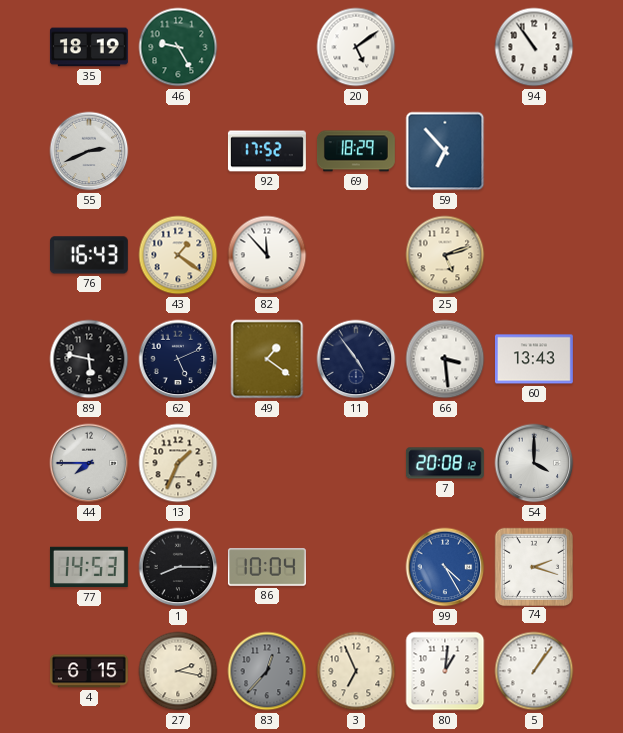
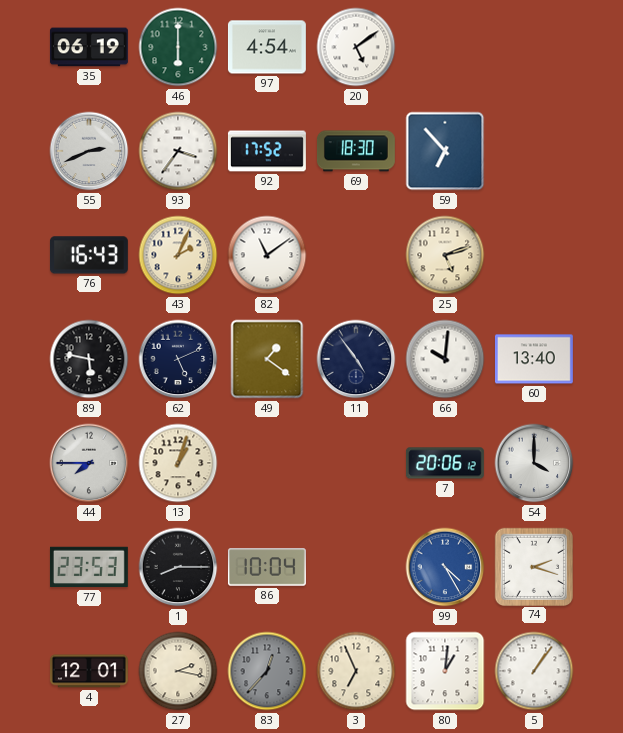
35: 18:19 -> 06:19 (89, 47)
46: 9:25 -> 6:00 (178, 47)
97: none -> 4:54 (267, 47)
94: 10:54 -> none (534, 47)
93: none -> 3:36 (178, 151)
69: 18:29 -> 18:30 (356, 151)
43: 1:21 -> 2:04 (178, 255)
82: 11:53 -> 11:09 (267, 255)
66: 3:29 -> 10:01 (445, 359)
60: 13:43 -> 13:40 (534, 359)
13: 1:34 -> 1:03 (178, 463)
7: 20:08 -> 20:06 (445, 463)
77: 14:53 -> 23:53 (89, 567)
4: 6:15 -> 12:01 (89, 671)
